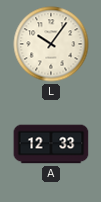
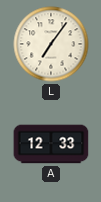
L: 10:06 -> 7:06 (51, 44)
